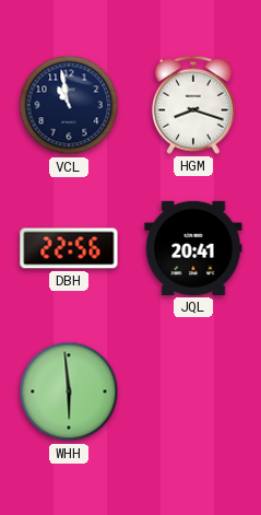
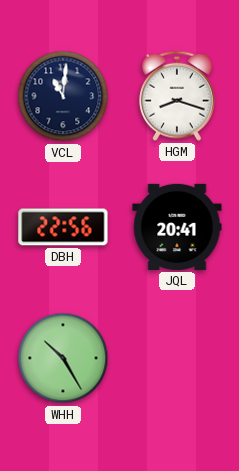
VCL: 10:58 -> 11:01 (63, 96)
WHH: 5:59 -> 10:25 (63, 358)
